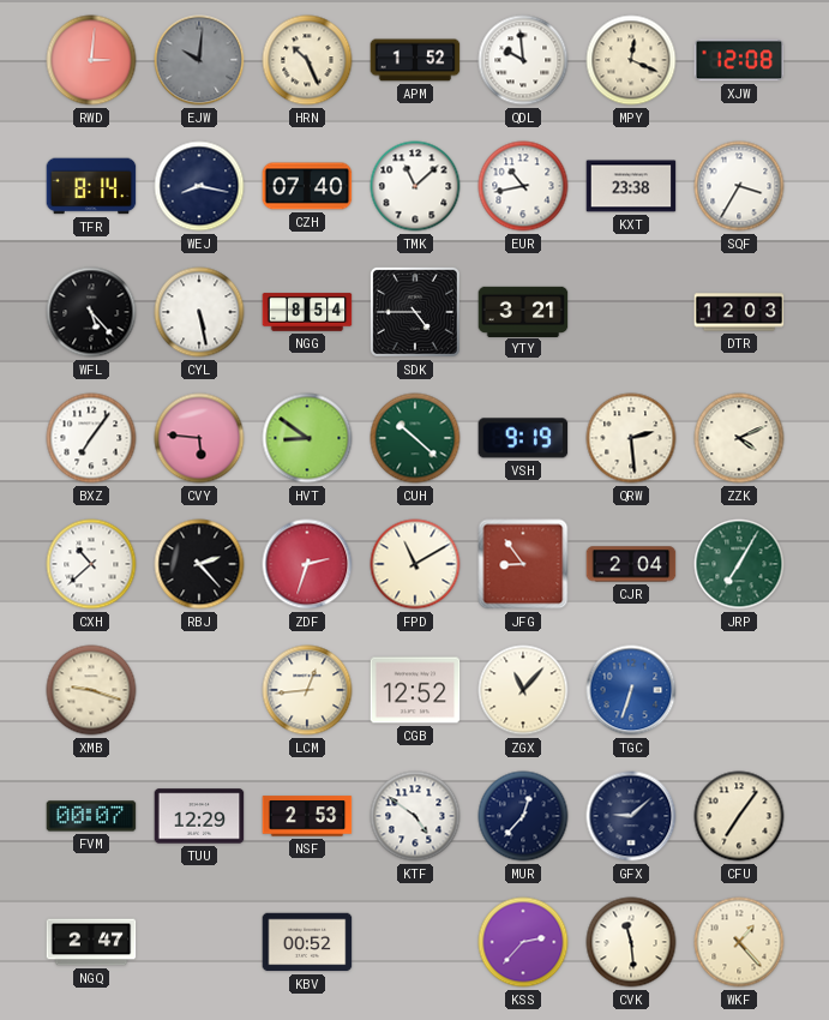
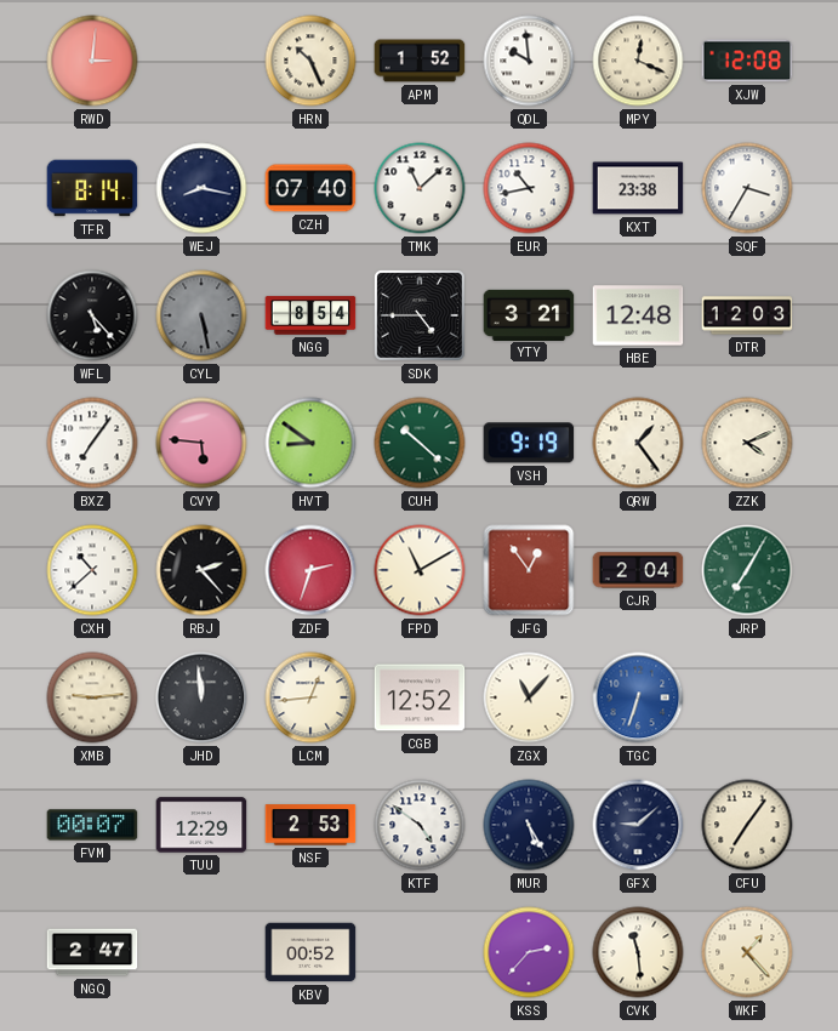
EJW: 10:01 -> none (199, 60)
CYL dial: white -> grey (201, 315)
HBE: none -> 12:48 (638, 315)
QRW: 2:29 -> 1:24 (638, 443)
JFG: 8:54 -> 12:54 (529, 570)
XMB: 9:18 -> 9:14 (92, 697)
JHD: none -> 11:59 (201, 697)
MUR: 12:37 -> 5:25 (529, 825)
